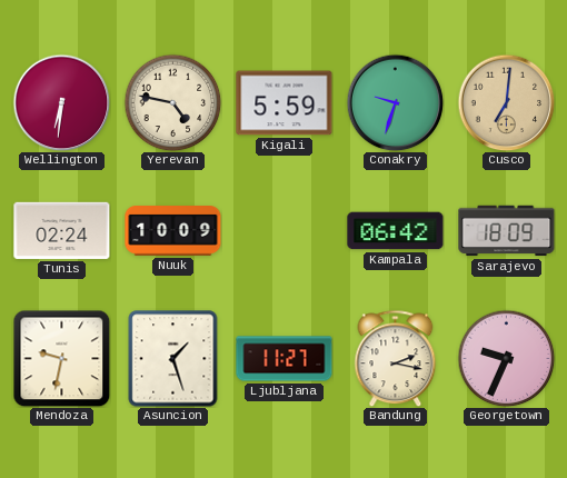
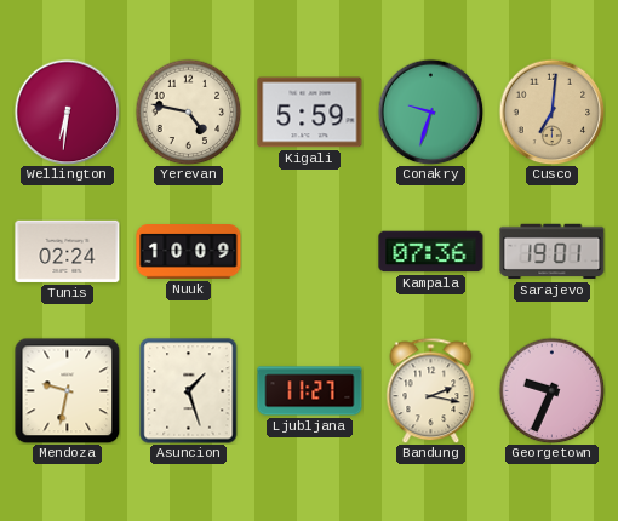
Kampala: 06:42 -> 07:36 (431, 252)
Sarajevo: 18:09 -> 19:01 (553, 252)
